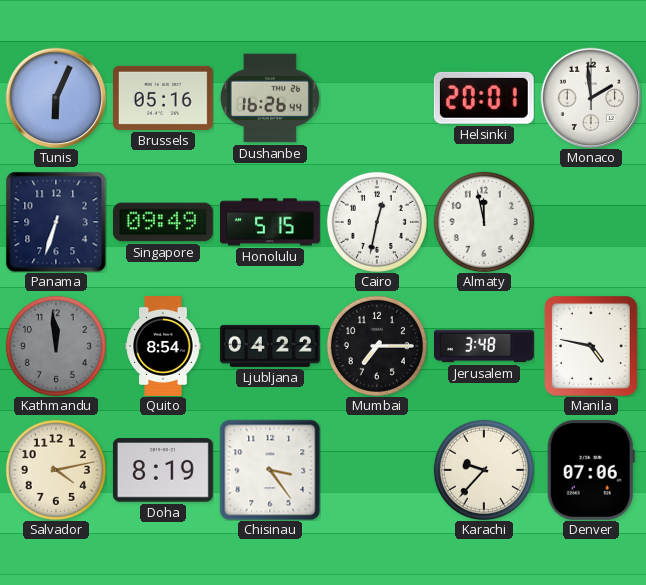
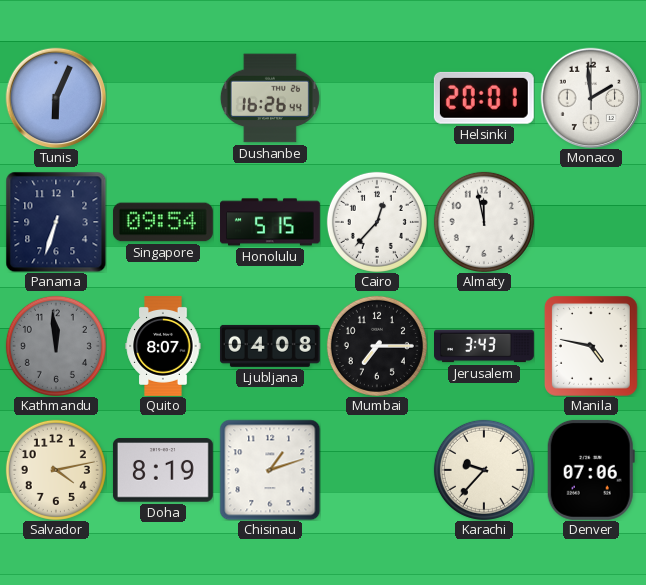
Brussels: 05:16 -> none (163, 98)
Singapore: 09:49 -> 09:54 (163, 222)
Cairo: 12:32 -> 12:37 (377, 222)
Quito: 8:54 -> 8:07 (163, 347)
Ljubljana: 04:22 -> 04:08 (270, 346)
Jerusalem: 3:48 -> 3:43 (485, 346)
Chisinau: 3:24 -> 1:12 (270, 470)
